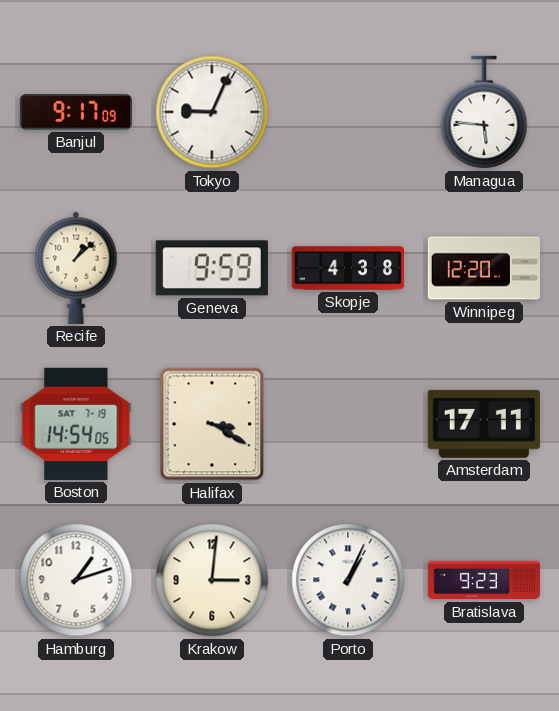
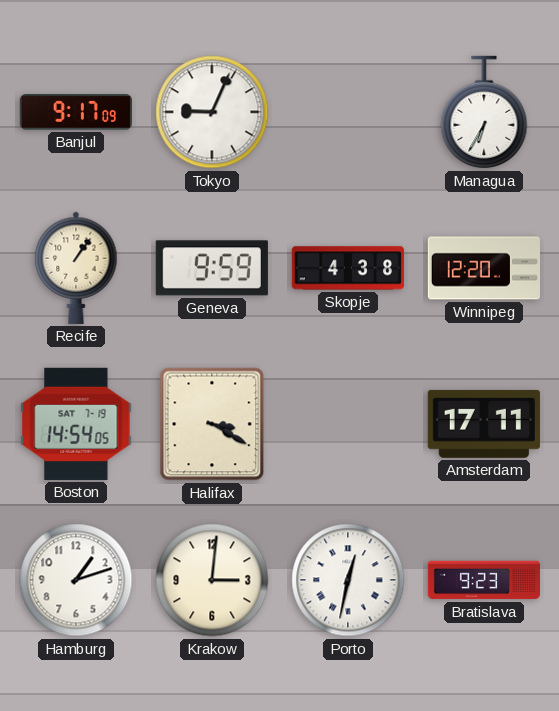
Managua: 5:46 -> 6:35 (484, 112)
Recife: 1:08 -> 1:06 (76, 268)
Porto: 1:04 -> 12:32 (348, 580)
